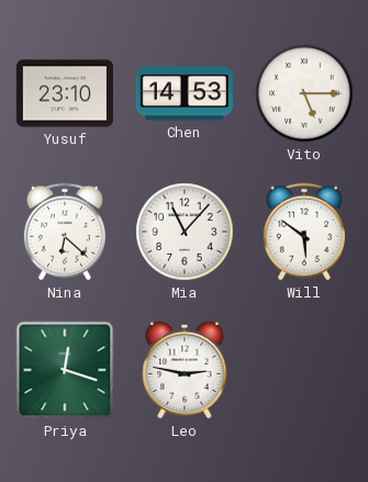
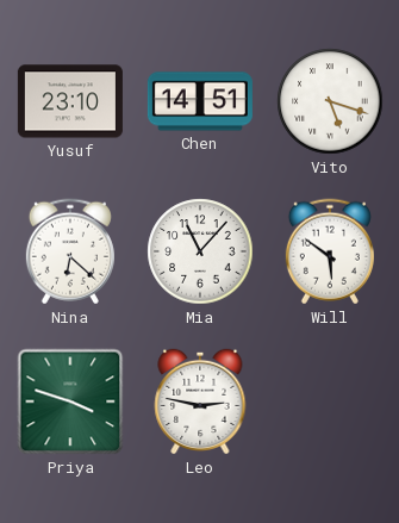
Chen: 14:53 -> 14:51 (200, 101)
Vito: 5:15 -> 5:18 (330, 101)
Priya: 12:18 -> 3:48 (70, 401)
